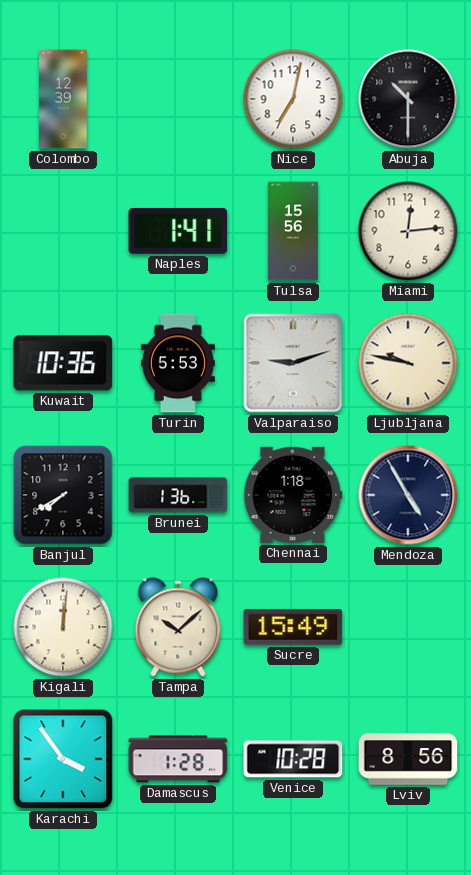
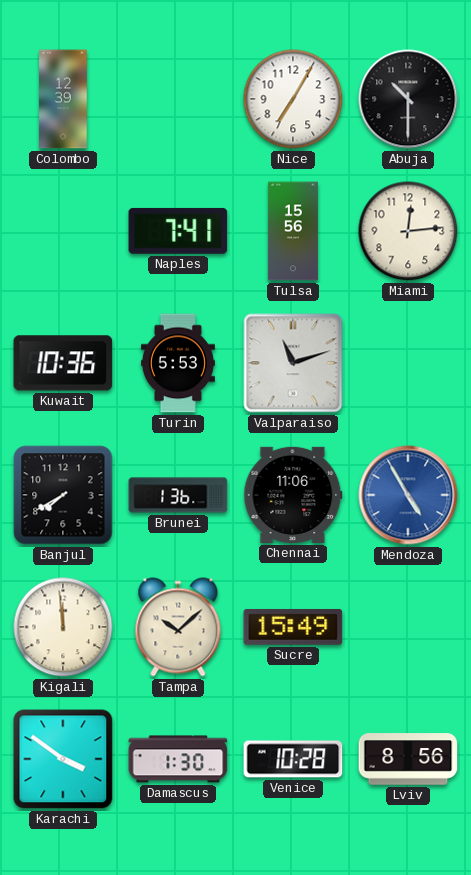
Nice: 7:02 -> 7:05 (293, 99)
Naples: 1:41 -> 7:41 (178, 231)
Valparaiso: 9:12 -> 11:12 (293, 363)
Ljubljana: 9:47 -> none (408, 363)
Chennai: 1:18 -> 11:06 (293, 495)
Mendoza dial: navy -> blue (408, 495)
Kigali: 12:01 -> 11:59 (63, 627)
Karachi: 3:54 -> 3:51 (63, 759)
Damascus: 1:28 -> 1:30 (178, 759)
